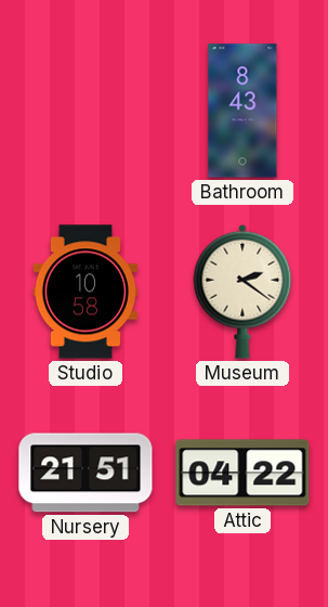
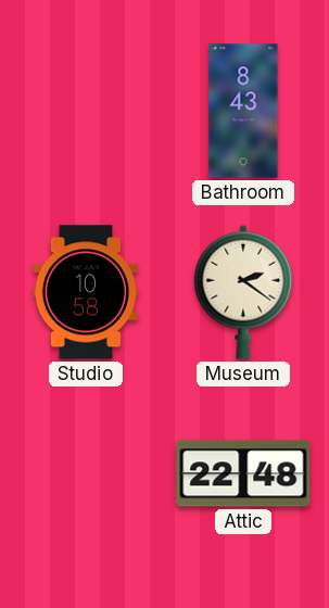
Nursery: 21:51 -> none (86, 473)
Attic: 04:22 -> 22:48 (243, 473)
